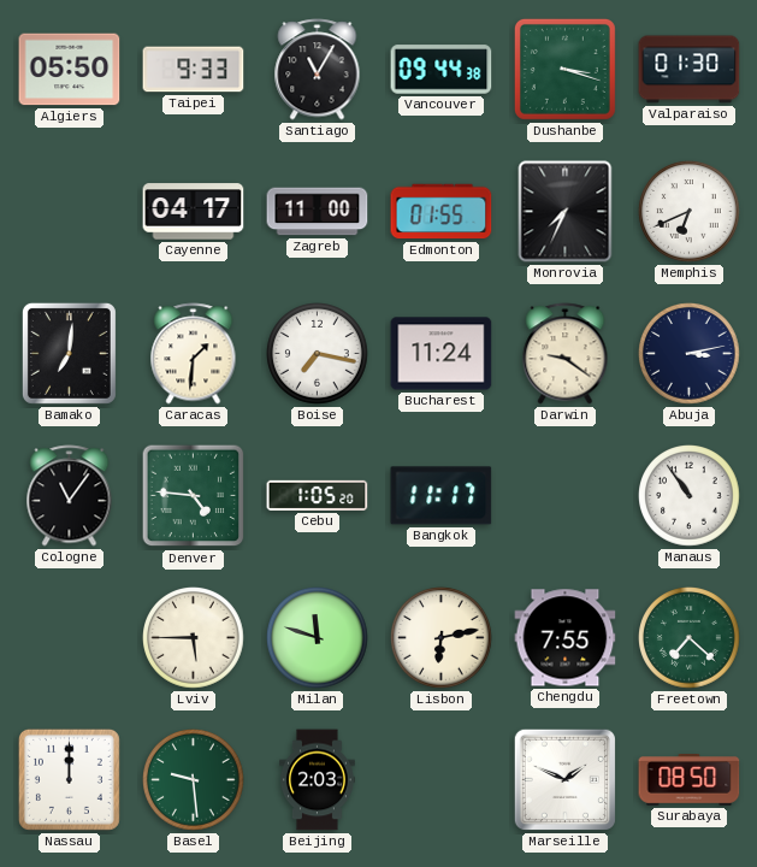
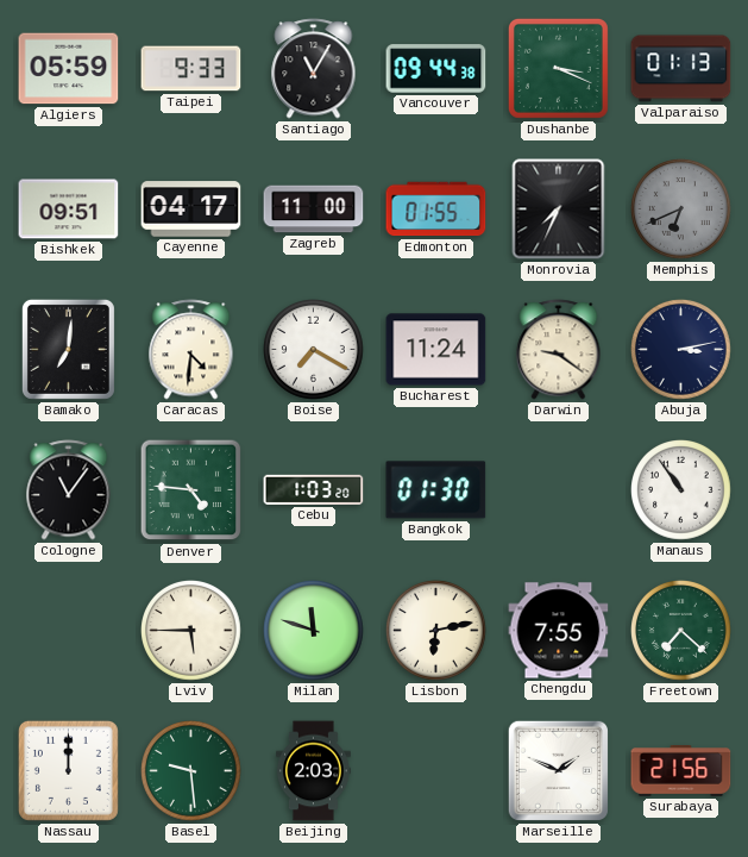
Algiers: 05:50 -> 05:59 (69, 69)
Dushanbe: 3:18 -> 3:19 (558, 68)
Valparaiso: 01:30 -> 01:13 (681, 69)
Bishkek: none -> 09:51 (69, 209)
Memphis dial: white -> grey (681, 209)
Caracas: 1:31 -> 4:31 (191, 350)
Boise: 7:17 -> 7:20 (314, 350)
Cebu: 1:05 -> 1:03 (314, 489)
Bangkok: 11:17 -> 01:30 (436, 490)
Surabaya: 08:50 -> 21:56 (681, 771)
